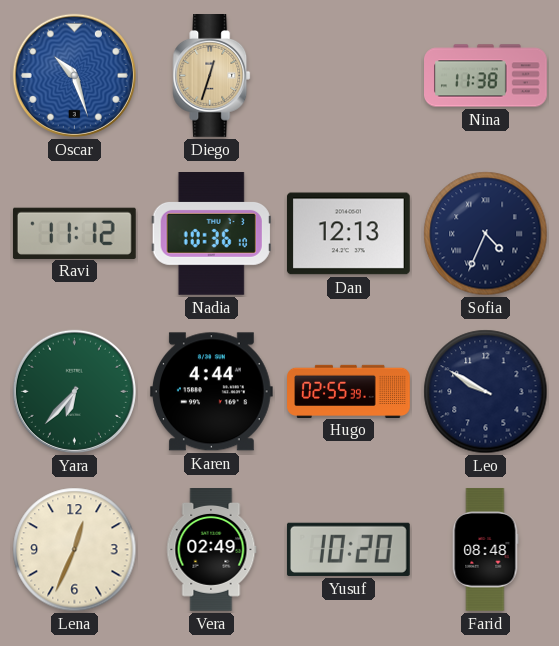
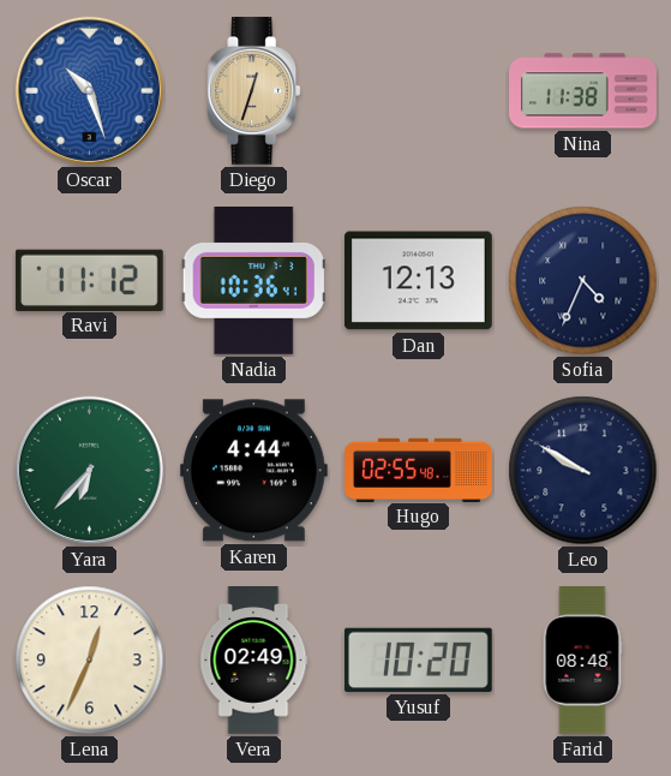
Nadia: 10:36:10 -> 10:36:41 (253, 281)
Hugo: 02:55:39 -> 02:55:48 (419, 470)
